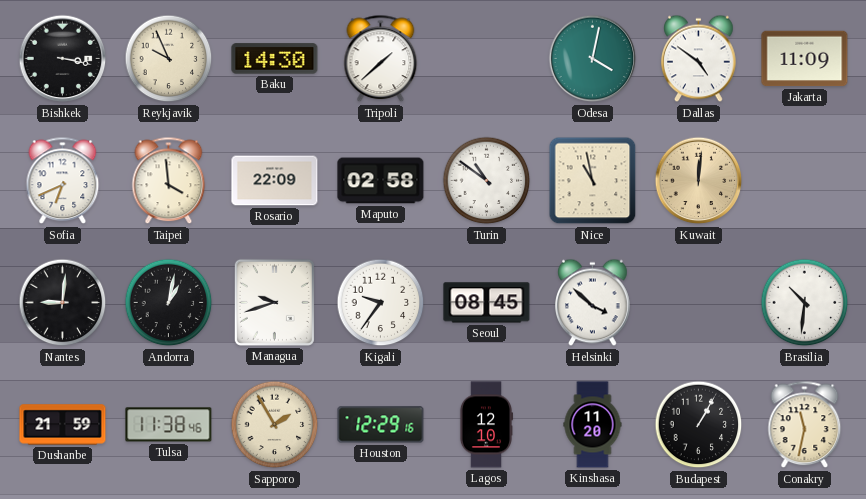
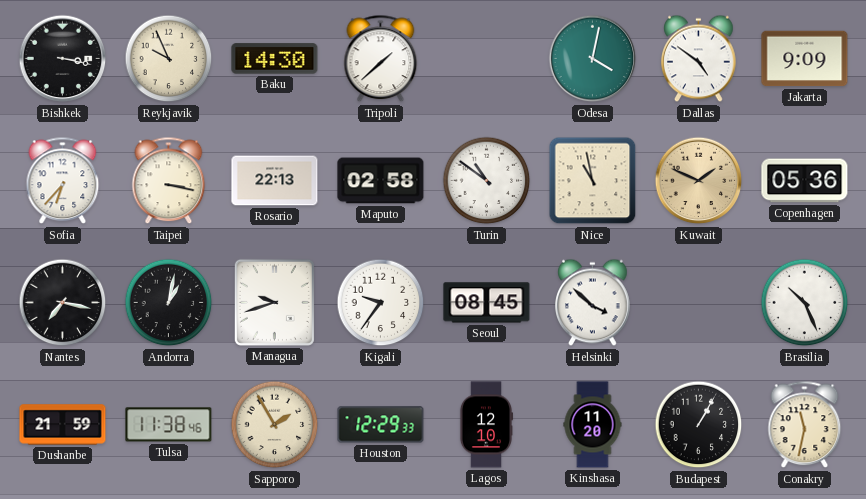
Jakarta: 11:09 -> 9:09 (805, 59)
Sofia: 6:41 -> 6:37 (63, 181)
Taipei: 3:59 -> 3:17 (169, 181)
Rosario: 22:09 -> 22:13 (275, 181)
Kuwait: 12:01 -> 1:49 (699, 181)
Copenhagen: none -> 05:36 (805, 181)
Nantes: 9:01 -> 7:17 (63, 303)
Brasilia: 10:31 -> 10:26 (805, 303)
Houston: 12:29:16 -> 12:29:33 (381, 425)
